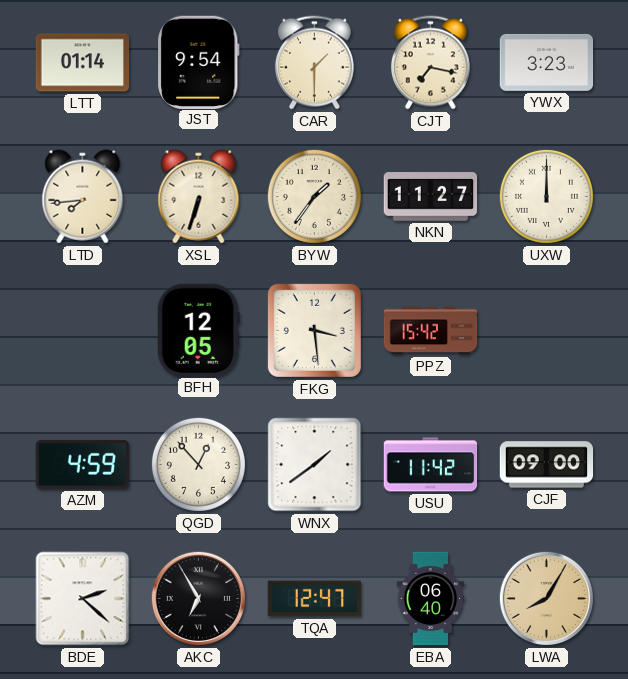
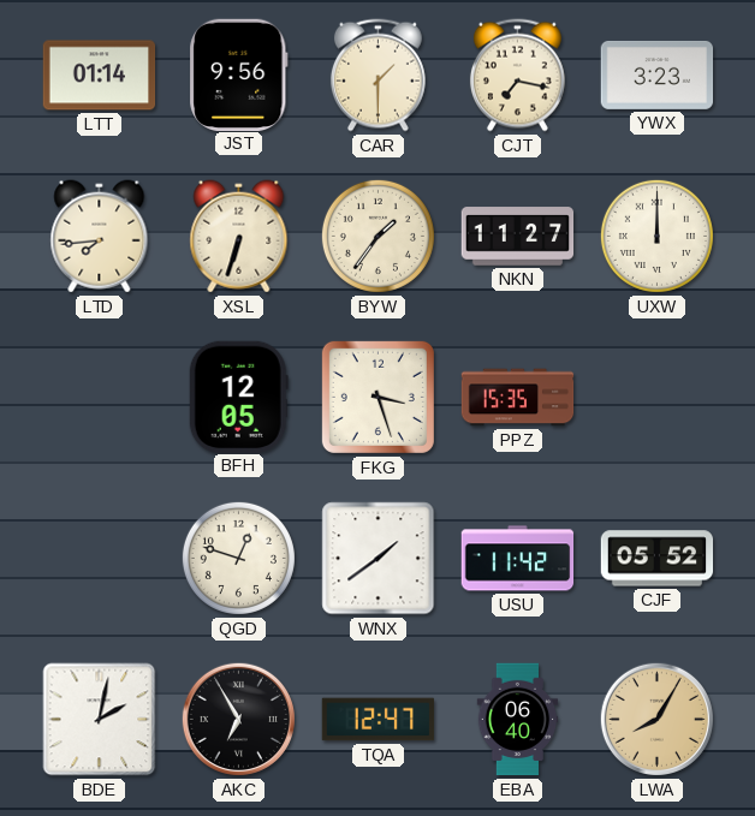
JST: 9:54 -> 9:56 (239, 75)
FKG: 3:29 -> 3:27 (377, 397)
PPZ: 15:42 -> 15:35 (518, 398)
AZM: 4:59 -> none (82, 464)
QGD: 12:53 -> 12:48 (238, 558)
CJF: 09:00 -> 05:52 (658, 559)
BDE: 2:22 -> 2:02 (100, 720)
